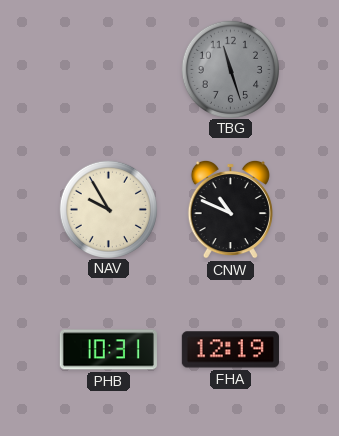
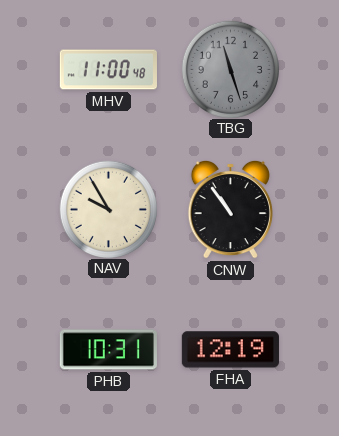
MHV: none -> 11:00 (108, 70)
CNW: 10:49 -> 10:54 (230, 209)
